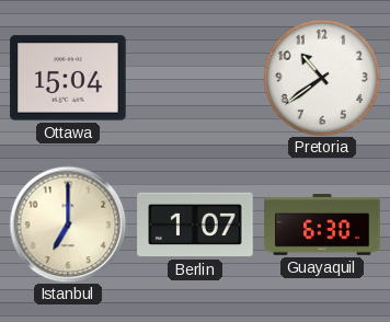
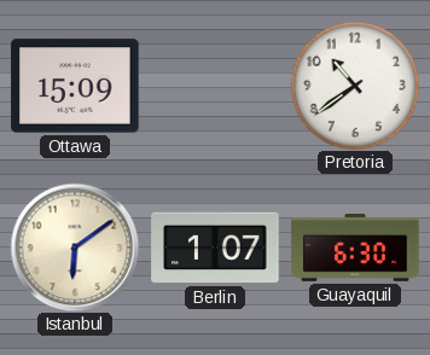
Ottawa: 15:04 -> 15:09 (75, 86)
Istanbul: 7:00 -> 6:09 (75, 248)
